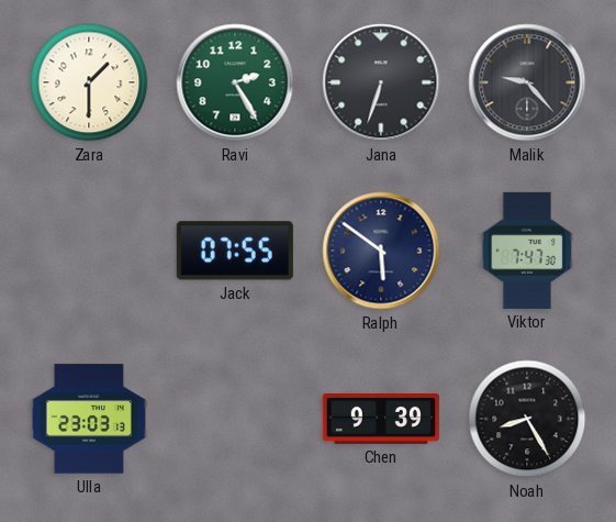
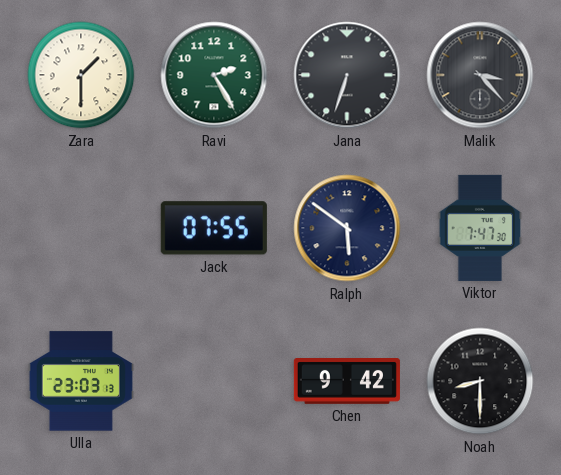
Malik: 9:23 -> 3:23 (480, 75)
Chen: 9:39 -> 9:42 (347, 382)
Noah: 8:25 -> 8:30 (480, 381)
